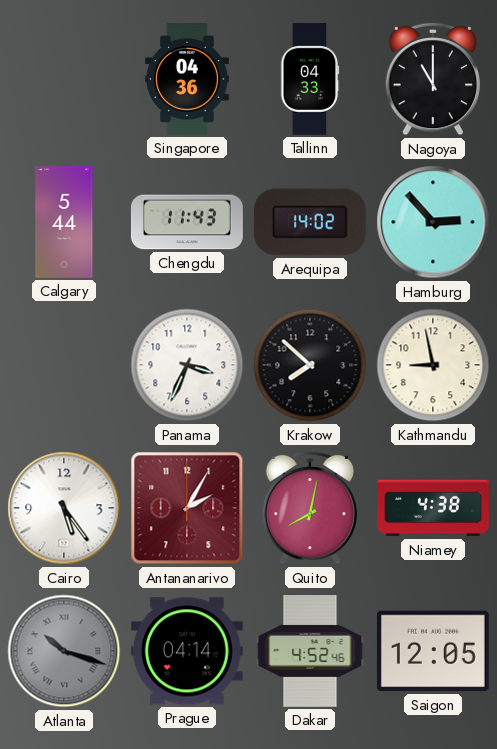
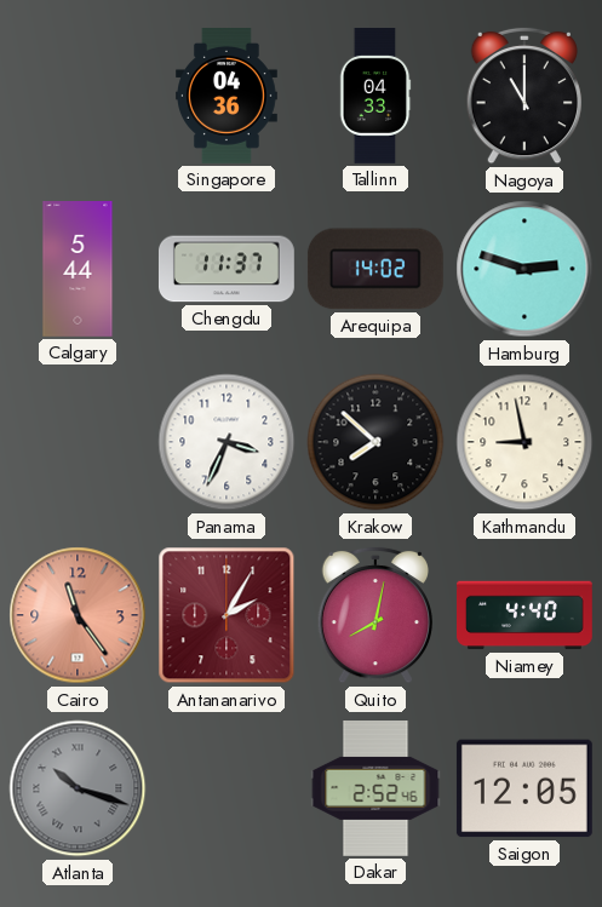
Chengdu: 11:43 -> 11:37 (227, 269)
Hamburg: 2:53 -> 2:48 (524, 269)
Cairo: 5:24 -> 11:24 (78, 615)
Cairo dial: white -> salmon (78, 615)
Niamey: 4:38 -> 4:40 (526, 615)
Prague: 04:14 -> none (187, 651)
Dakar: 4:52 -> 2:52 (375, 790)
